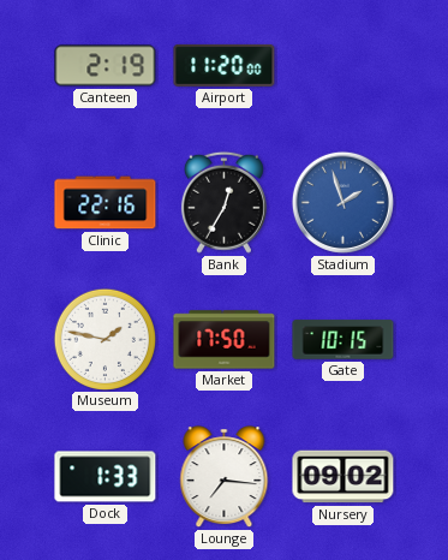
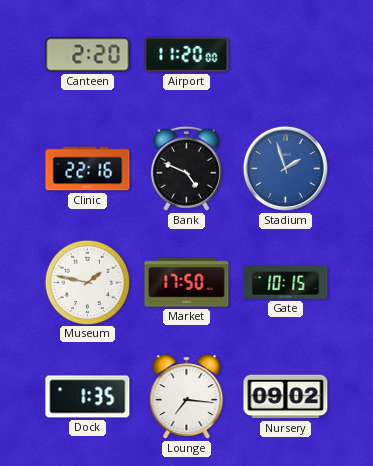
Canteen: 2:19 -> 2:20 (88, 55)
Bank: 12:35 -> 4:49 (186, 168)
Dock: 1:33 -> 1:35 (88, 397)
